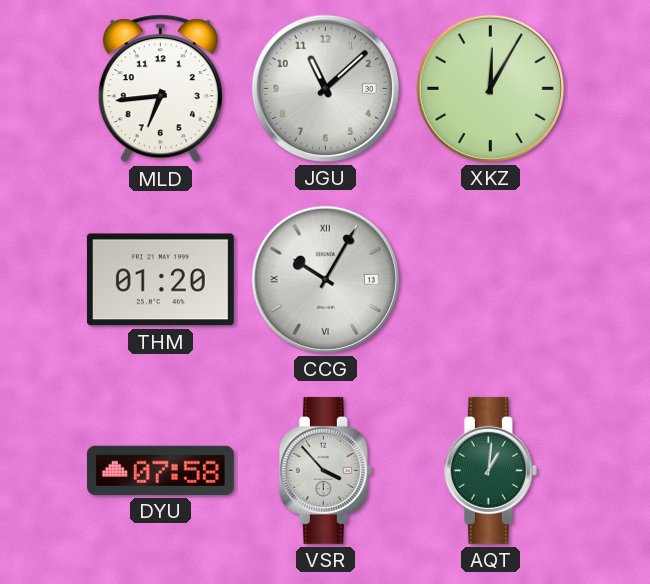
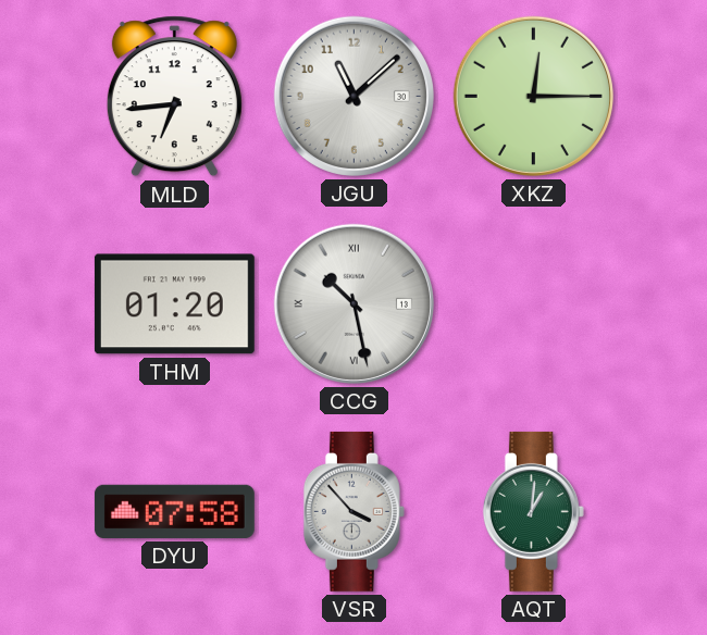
XKZ: 12:05 -> 12:15 (533, 96)
CCG: 10:05 -> 10:28 (353, 303)
